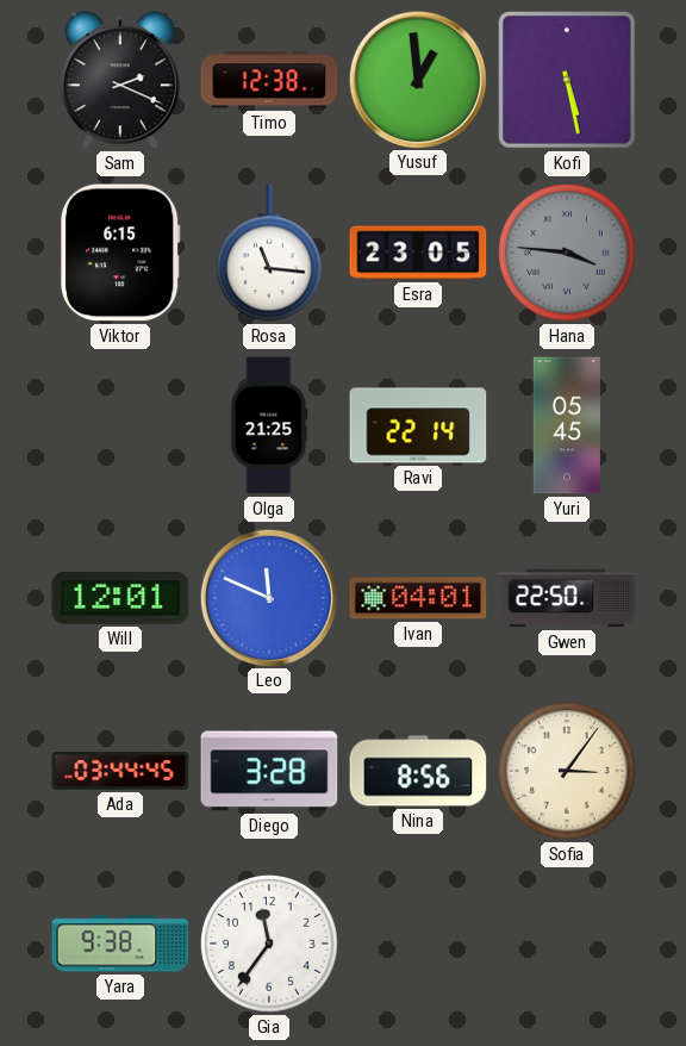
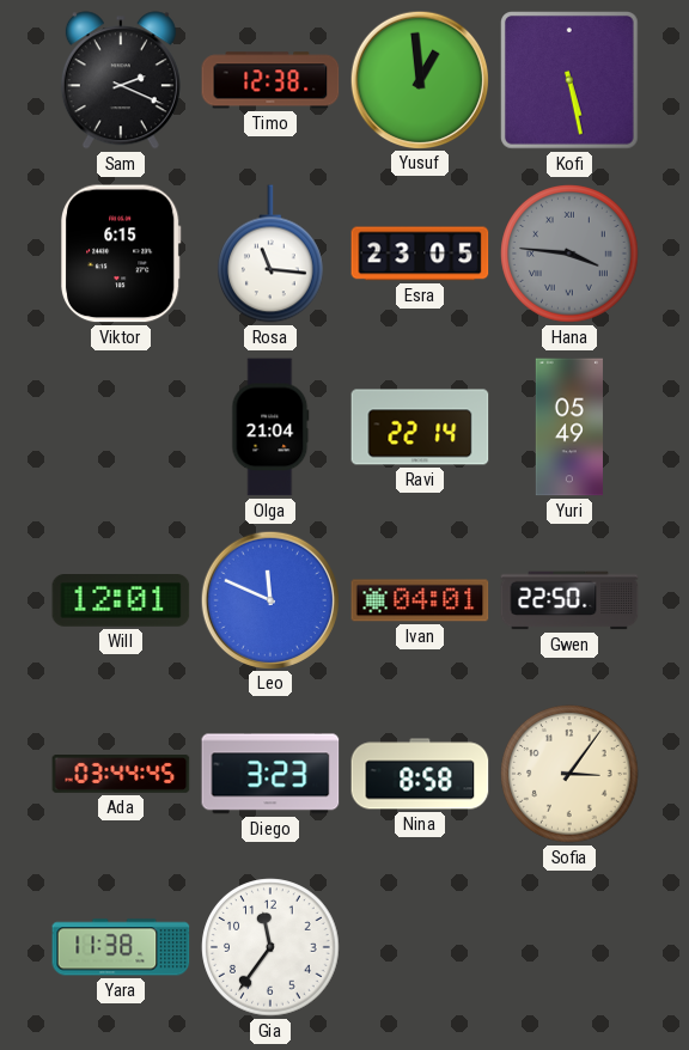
Olga: 21:25 -> 21:04 (270, 427)
Yuri: 05:45 -> 05:49 (569, 427)
Diego: 3:28 -> 3:23 (270, 774)
Nina: 8:56 -> 8:58 (420, 774)
Yara: 9:38 -> 11:38 (121, 947)
